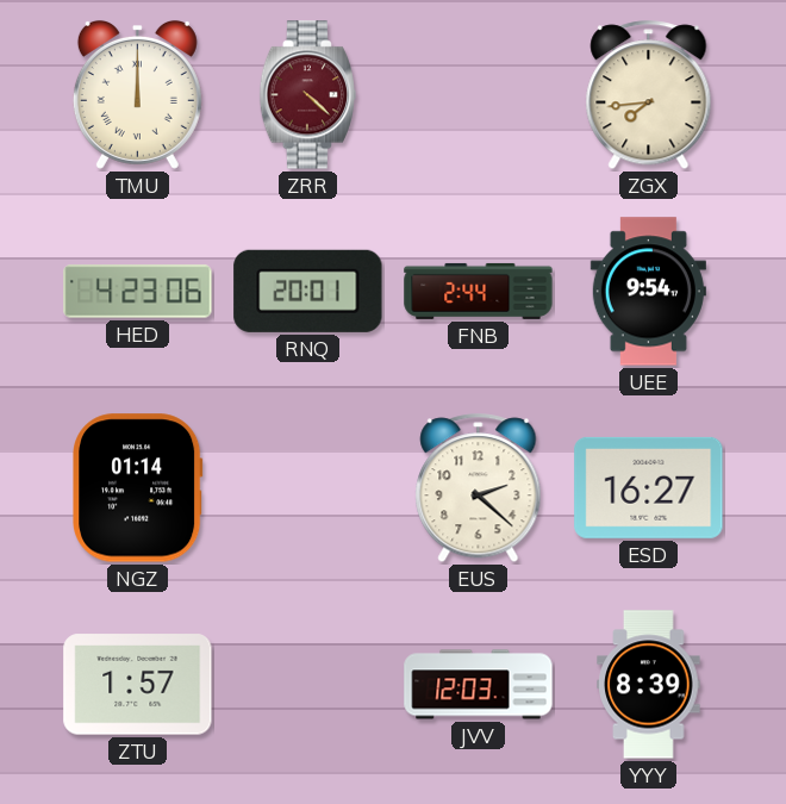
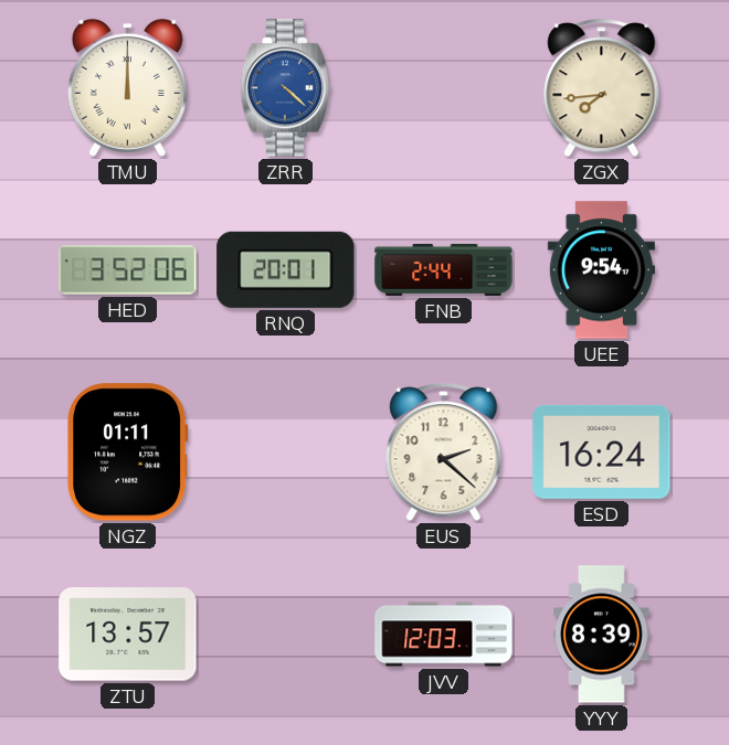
ZRR dial: burgundy -> blue (286, 88)
HED: 4:23 -> 3:52 (128, 270)
NGZ: 01:14 -> 01:11 (128, 453)
ESD: 16:27 -> 16:24 (602, 451)
ZTU: 1:57 -> 13:57 (128, 635)
